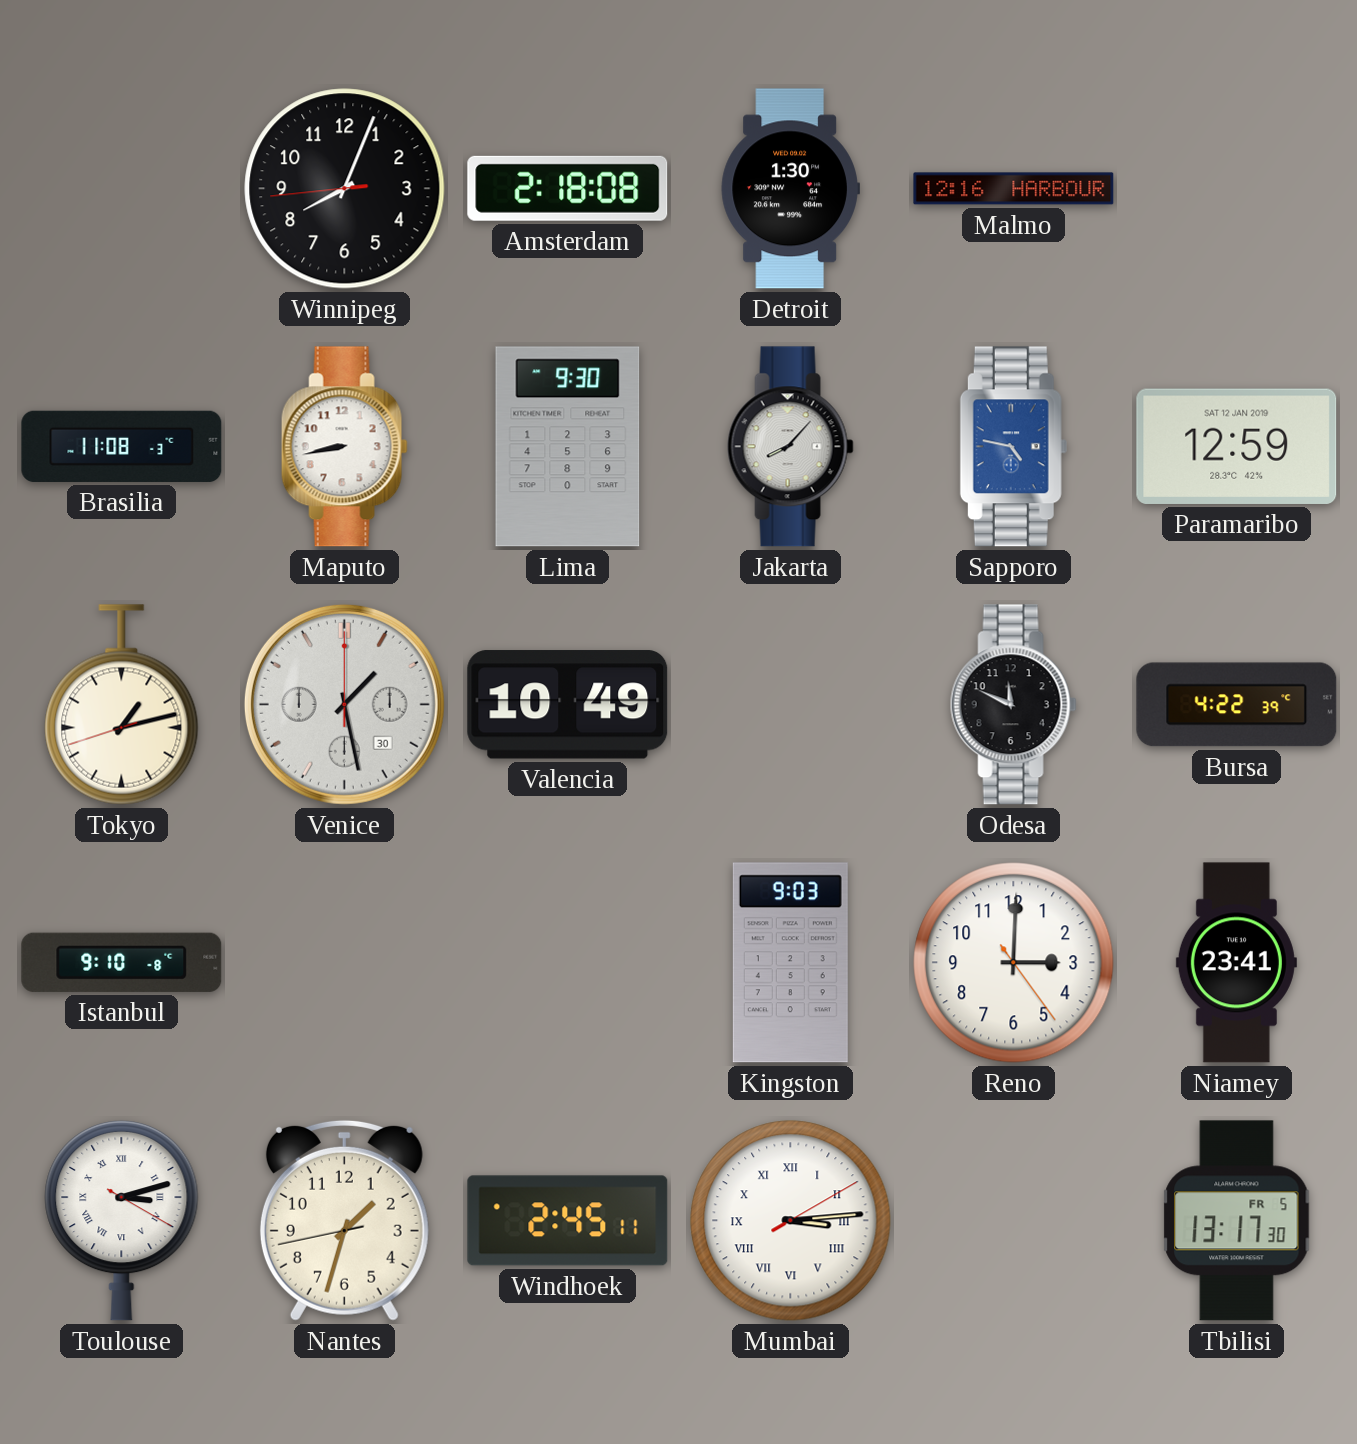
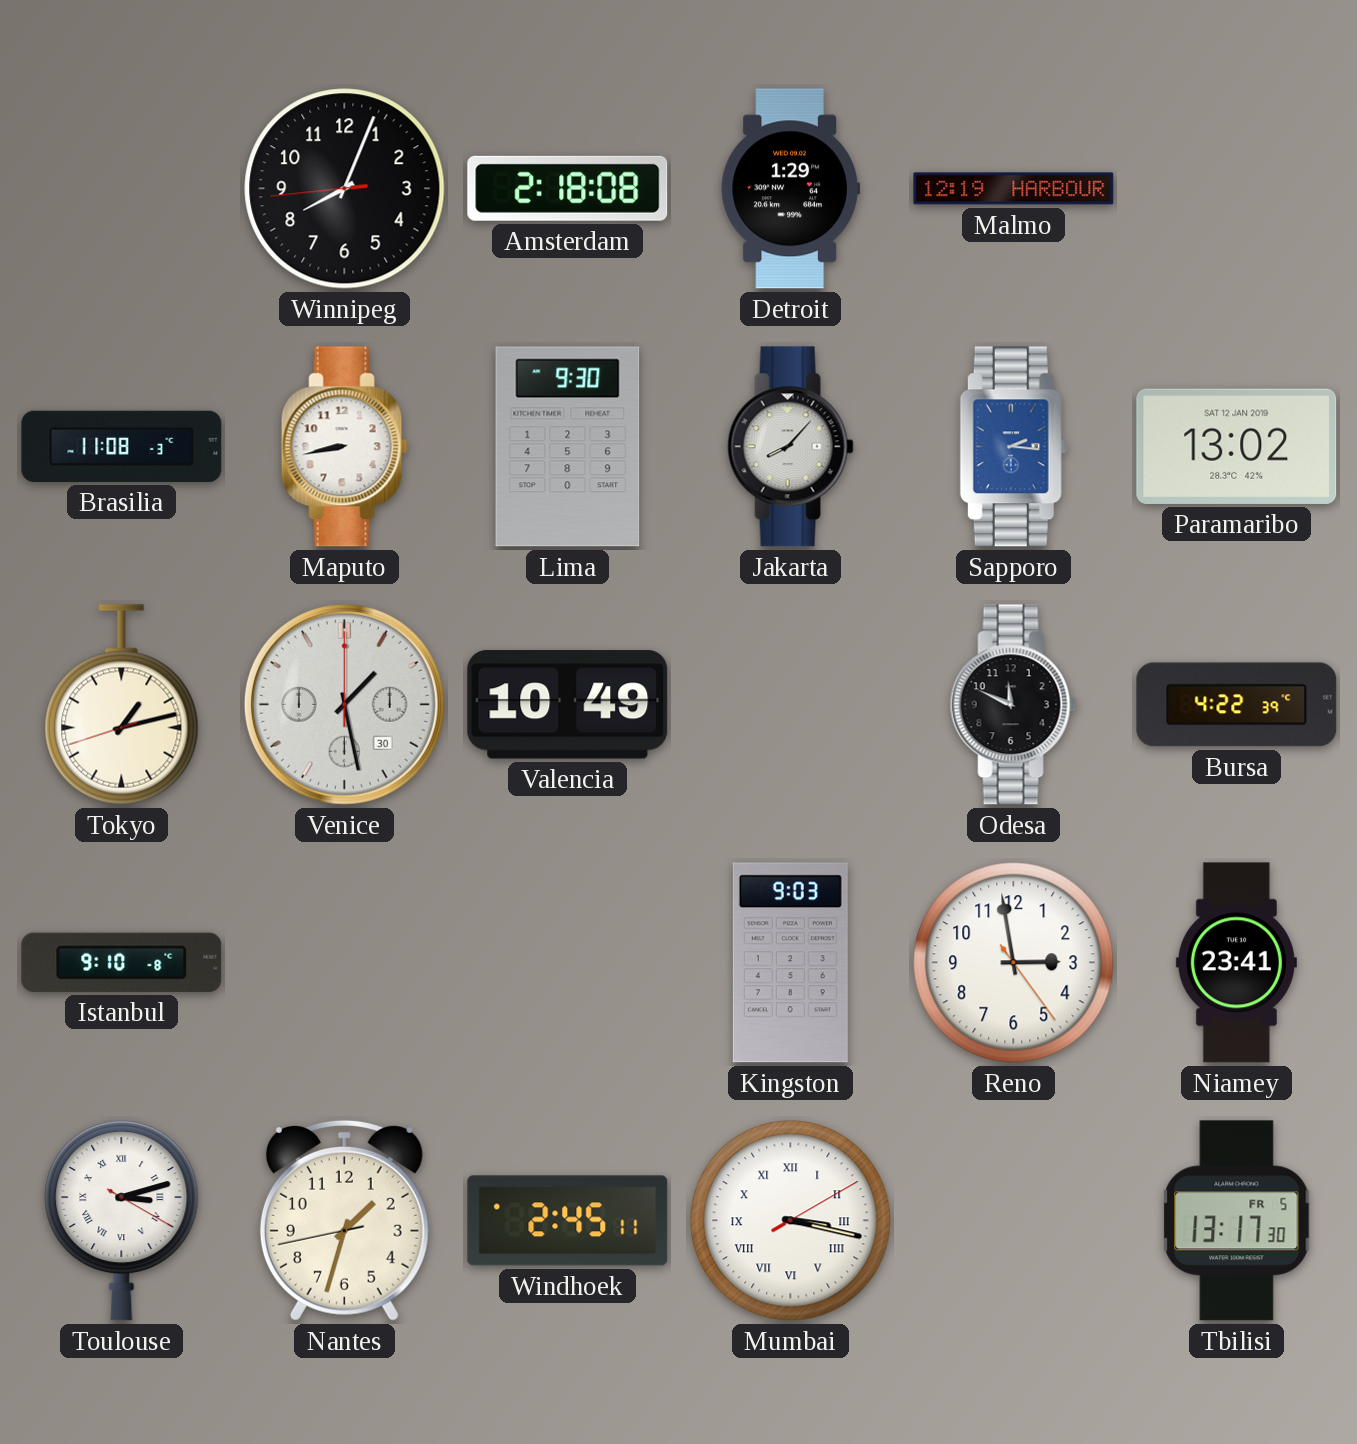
Detroit: 1:30 -> 1:29 (790, 189)
Malmo: 12:16 -> 12:19 (1014, 189)
Sapporo: 4:47 -> 2:16 (1013, 447)
Paramaribo: 12:59 -> 13:02 (1237, 446)
Reno: 3:00 -> 2:58 (1014, 963)
Mumbai: 3:14 -> 3:17 (791, 1221)
